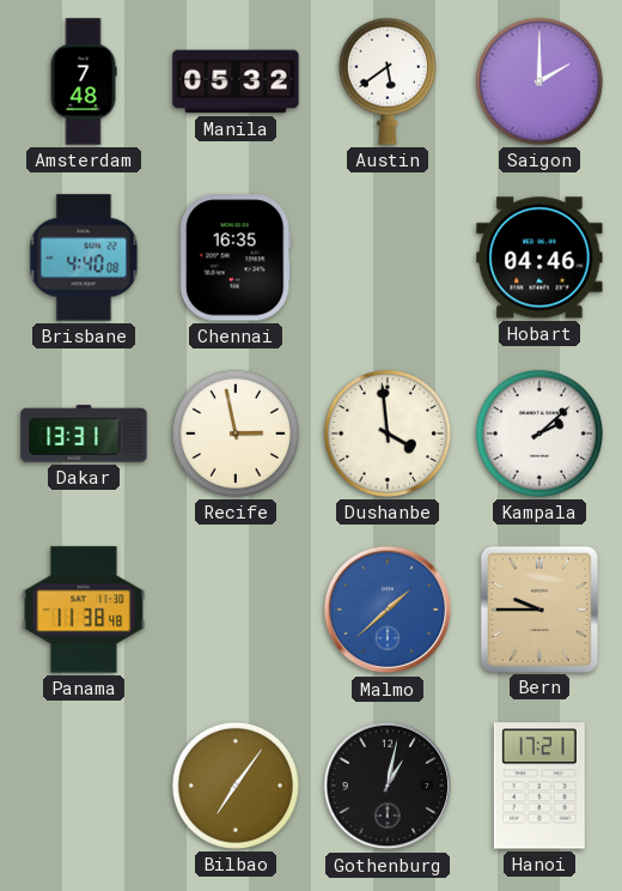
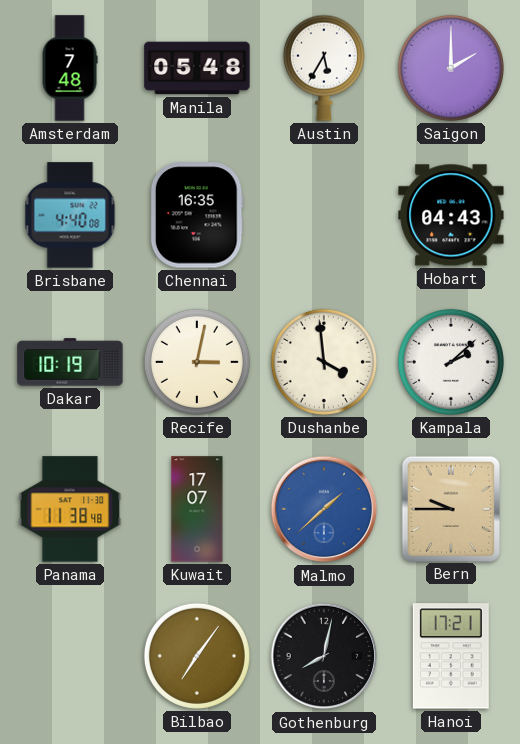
Manila: 05:32 -> 05:48 (197, 68)
Austin: 5:39 -> 5:35 (324, 68)
Hobart: 04:46 -> 04:43 (451, 215)
Dakar: 13:31 -> 10:19 (70, 362)
Recife: 2:58 -> 3:02 (197, 362)
Kuwait: none -> 17:07 (197, 509)
Gothenburg: 1:02 -> 8:02 (324, 656)
